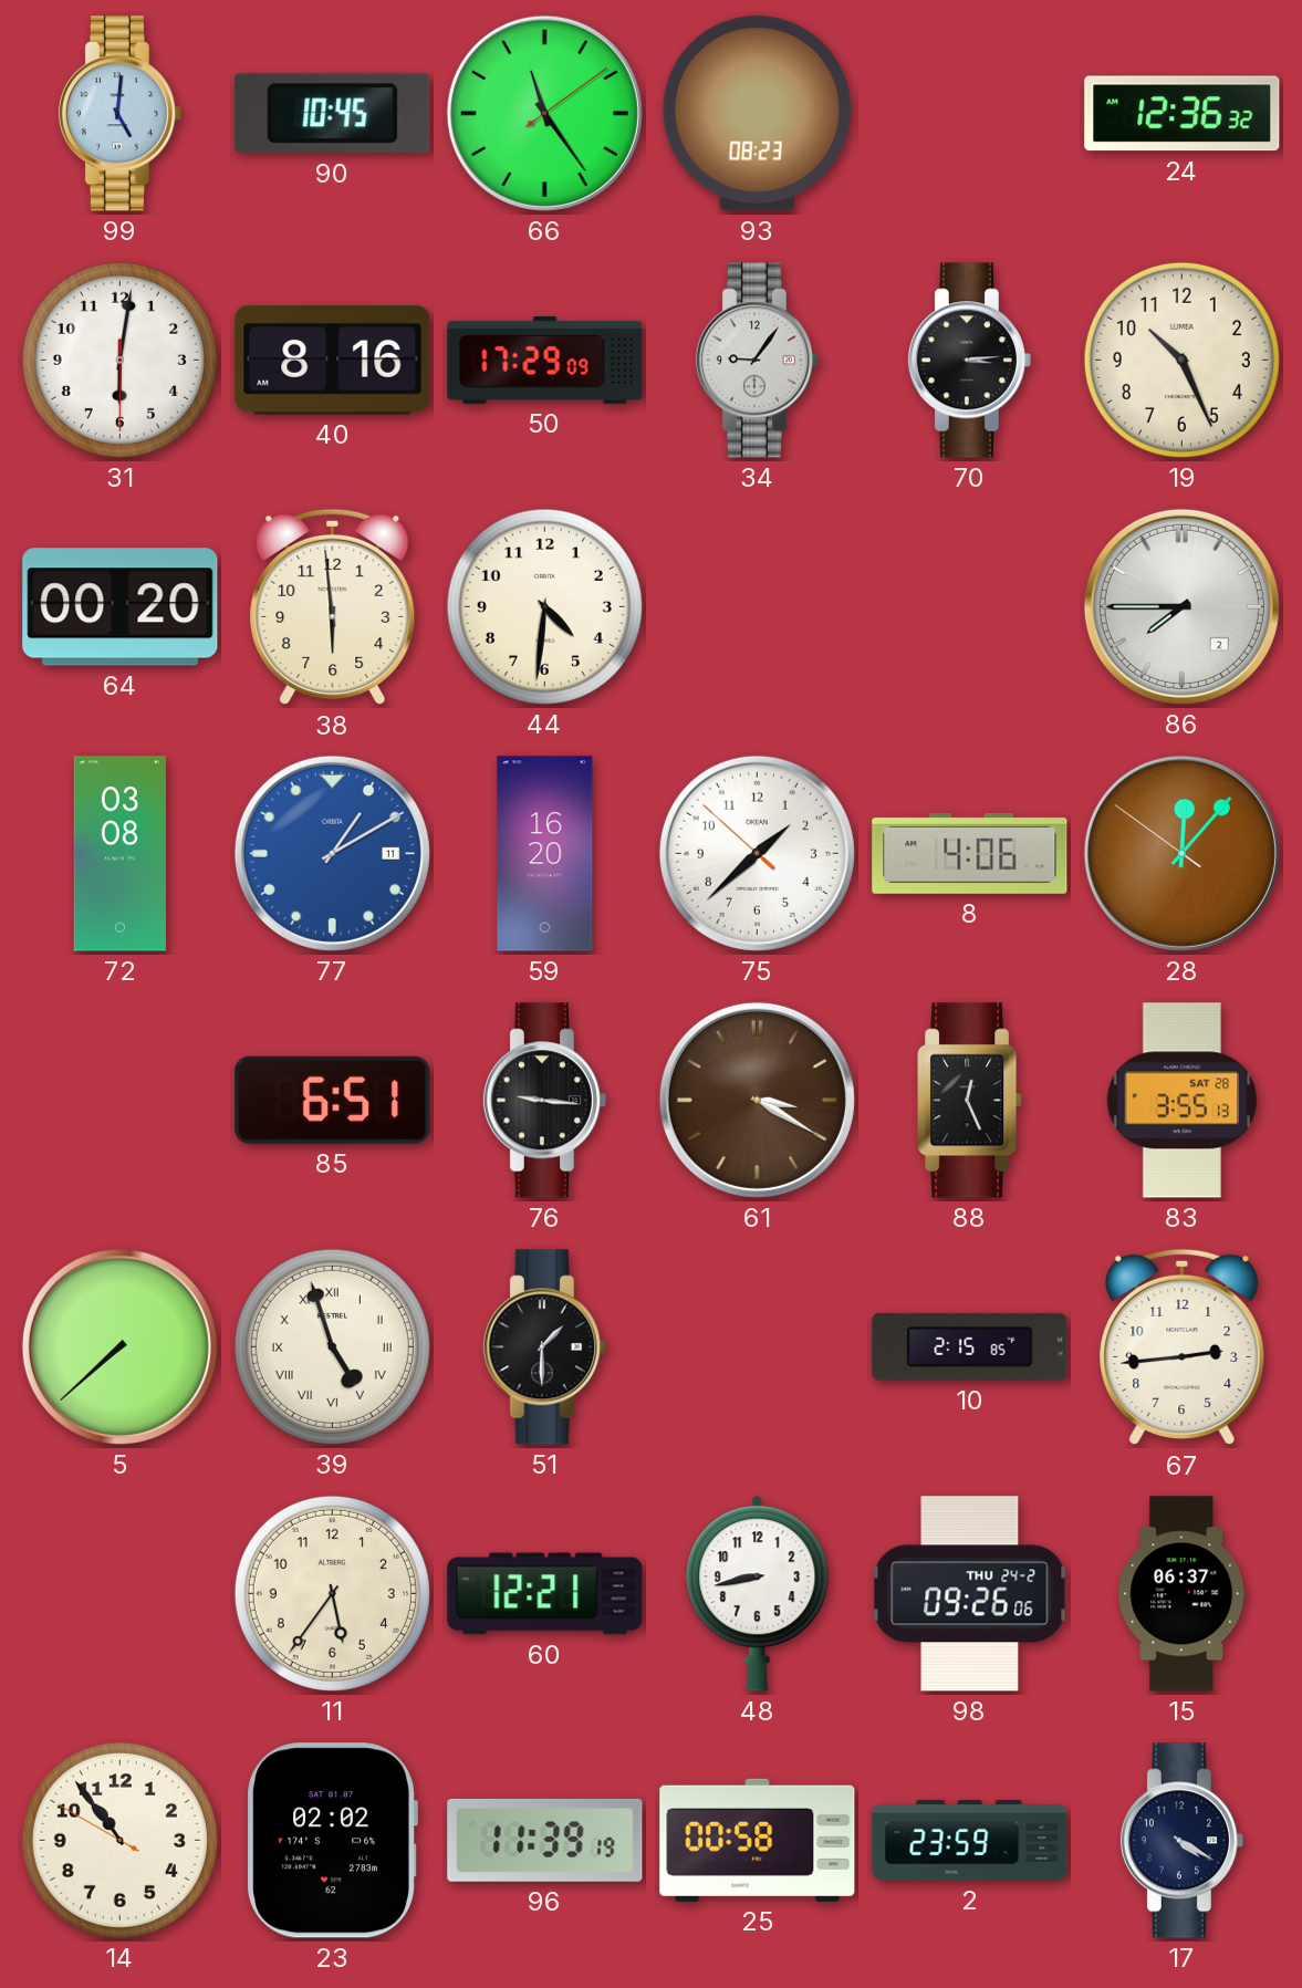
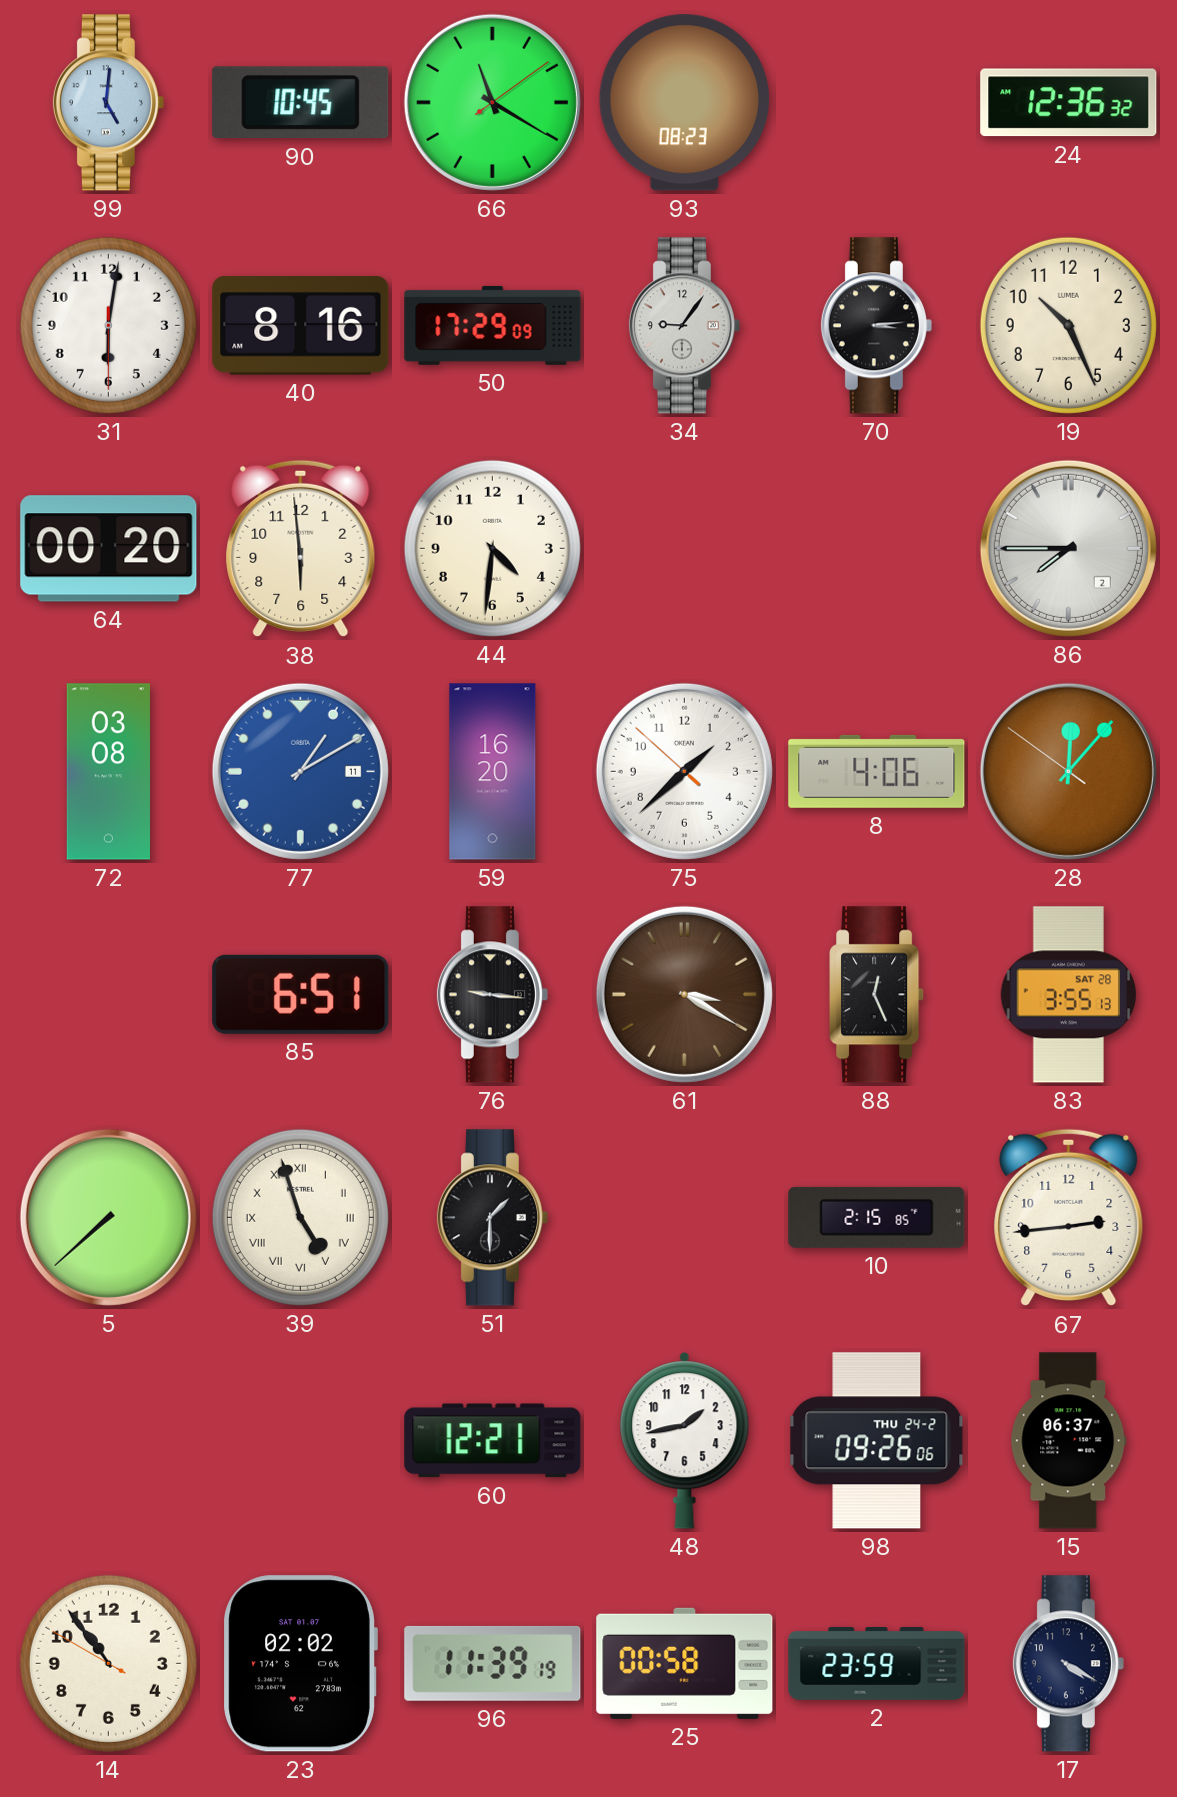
66: 11:24 -> 11:20 (492, 102)
11: 5:36 -> none (332, 1593)
48: 8:43 -> 1:43 (685, 1441)
